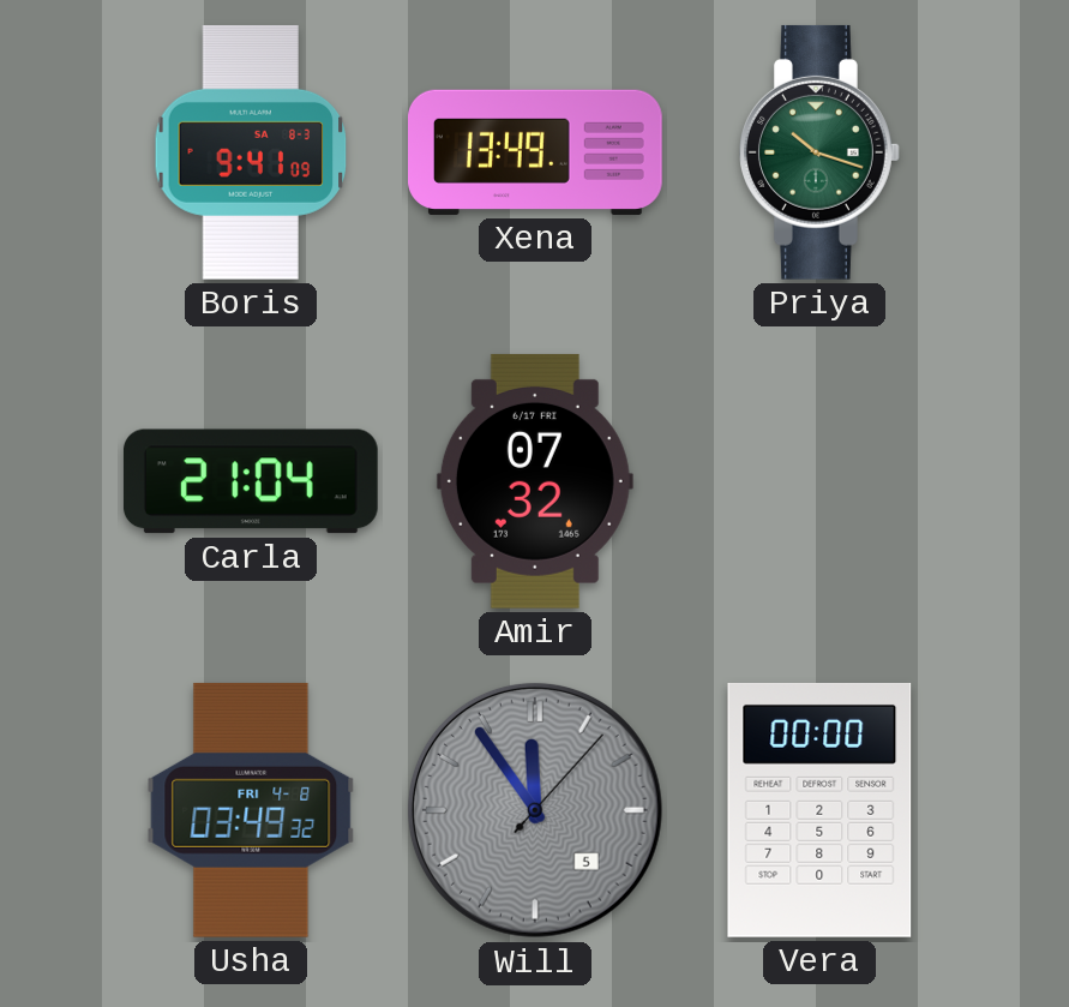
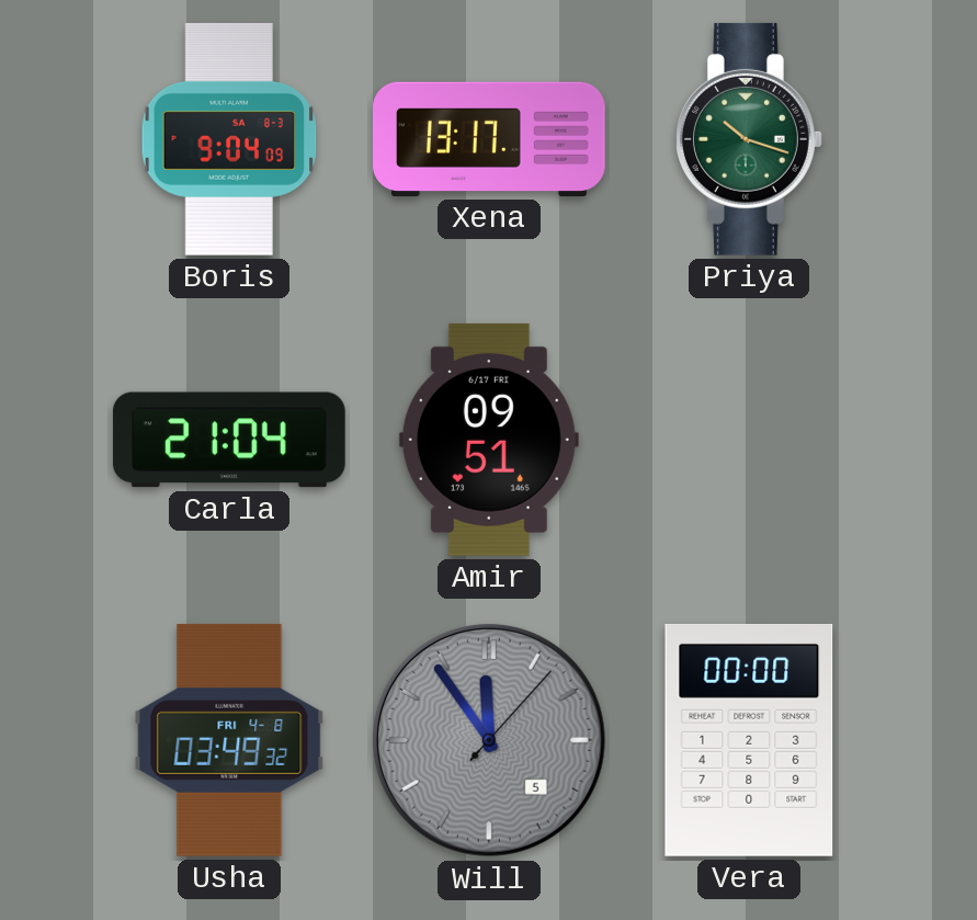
Boris: 9:41 -> 9:04 (229, 139)
Xena: 13:49 -> 13:17 (490, 139)
Amir: 07:32 -> 09:51 (489, 440)
